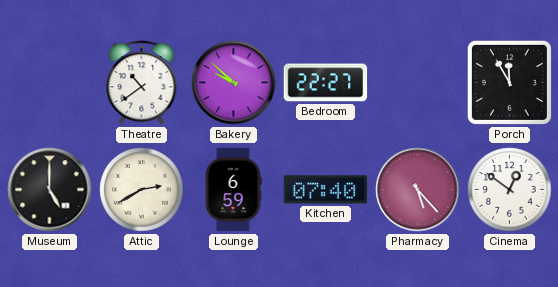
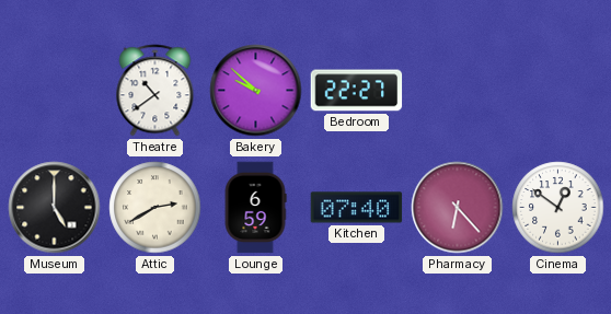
Porch: 11:55 -> none (509, 82)
Pharmacy: 5:23 -> 6:23 (458, 208)
